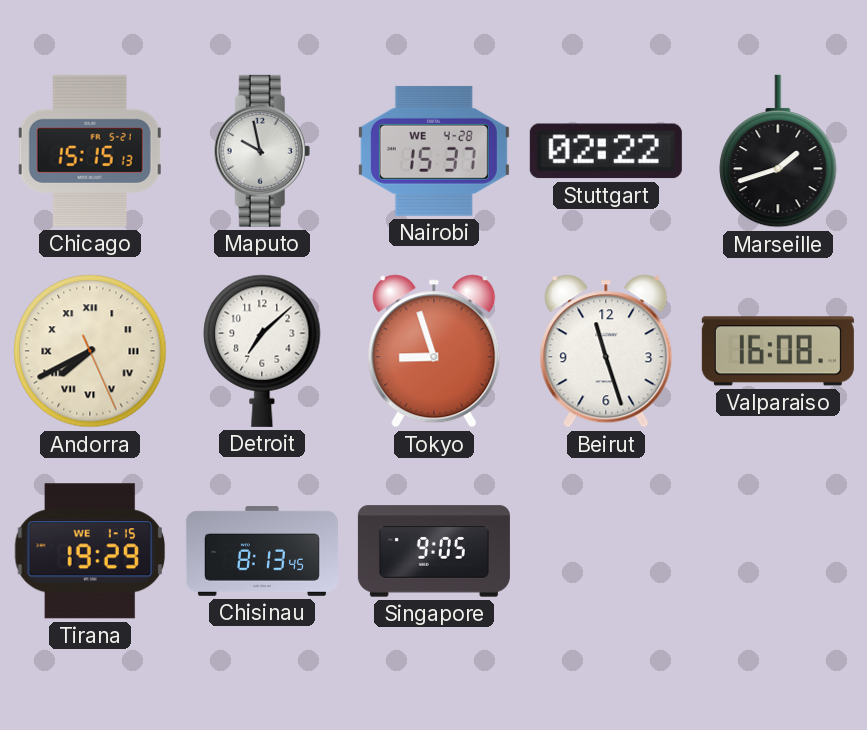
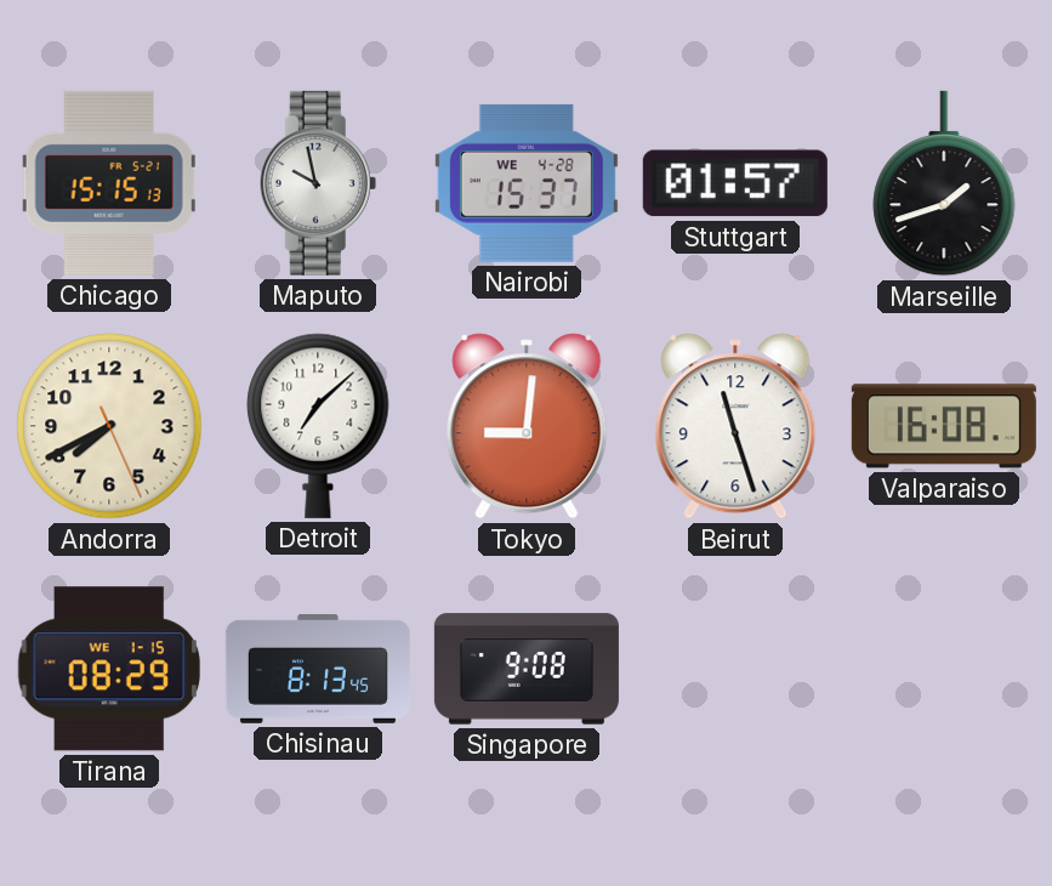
Stuttgart: 02:22 -> 01:57 (735, 183)
Andorra numerals: Roman -> Arabic (109, 426)
Tokyo: 8:57 -> 9:01 (527, 426)
Tirana: 19:29 -> 08:29 (109, 669)
Singapore: 9:05 -> 9:08 (527, 669)
